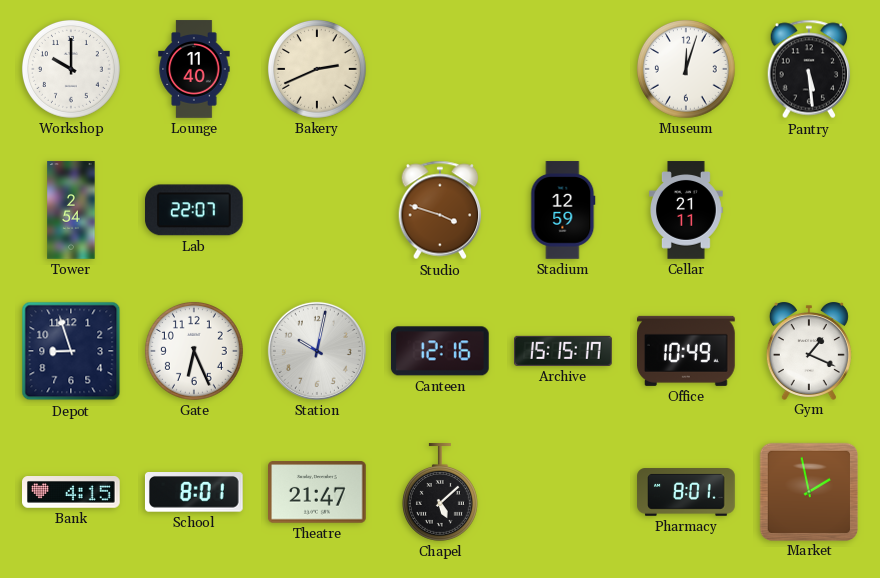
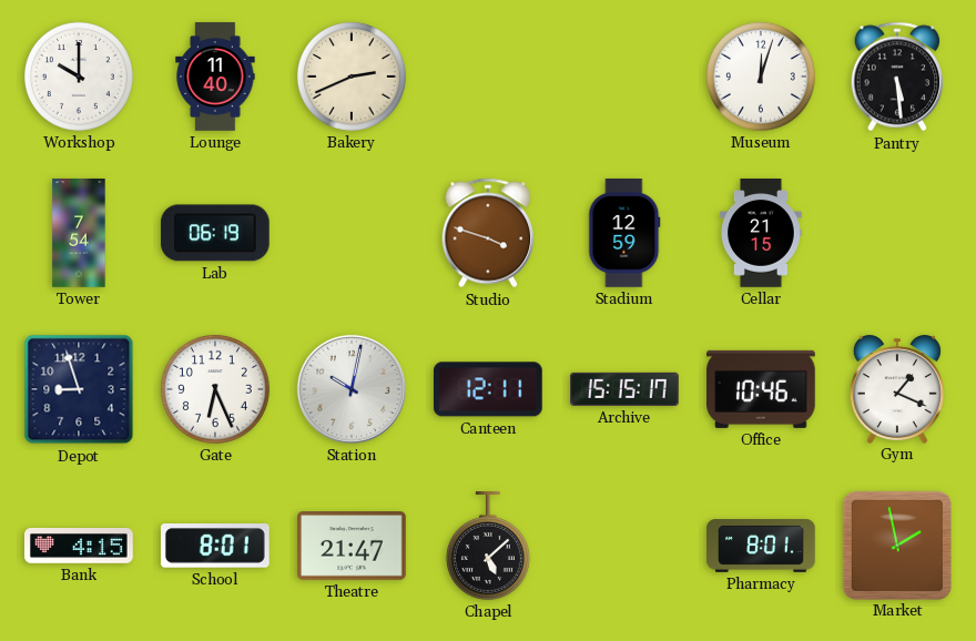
Tower: 2:54 -> 7:54 (79, 233)
Lab: 22:07 -> 06:19 (215, 233)
Cellar: 21:11 -> 21:15 (761, 233)
Canteen: 12:16 -> 12:11 (488, 389)
Office: 10:49 -> 10:46 (762, 389)
